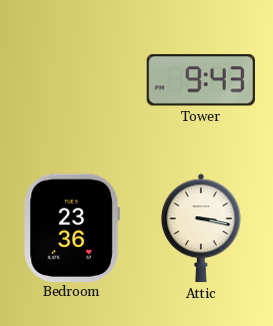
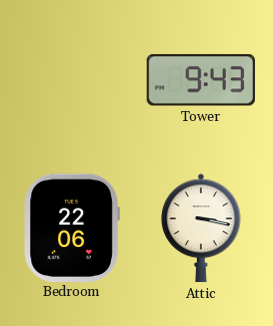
Bedroom: 23:36 -> 22:06 (72, 227)
